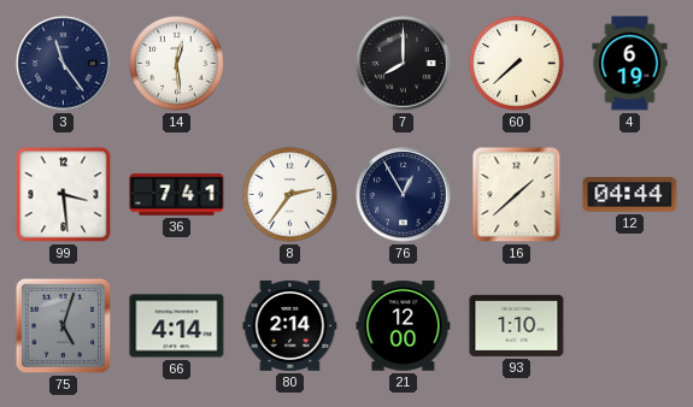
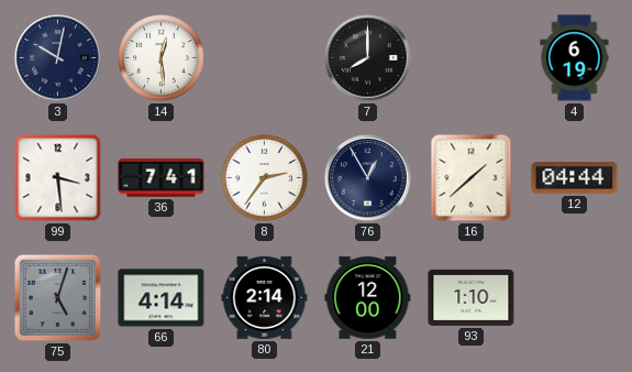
3: 11:24 -> 10:02 (58, 58)
60: 7:38 -> none (517, 64)
